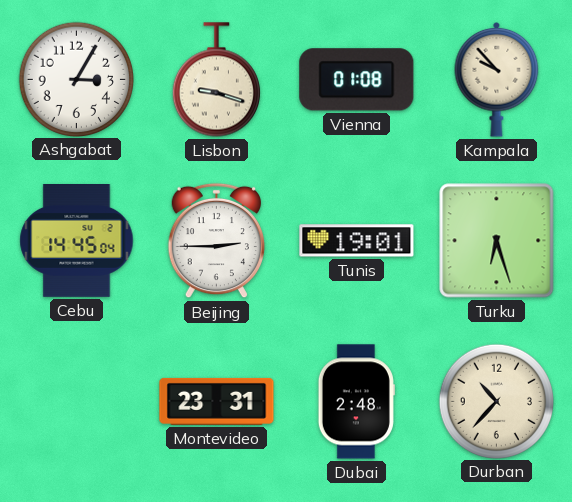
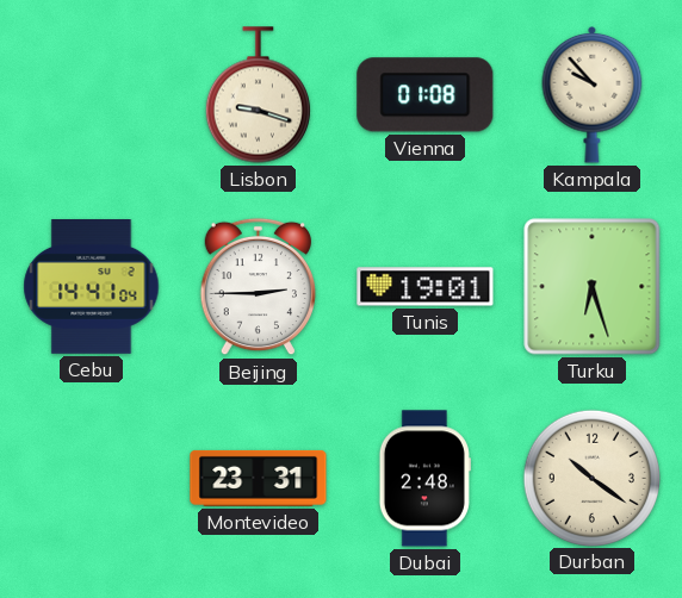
Ashgabat: 3:05 -> none (76, 79)
Cebu: 14:45 -> 14:41 (92, 287)
Durban: 10:37 -> 10:21 (591, 478)
